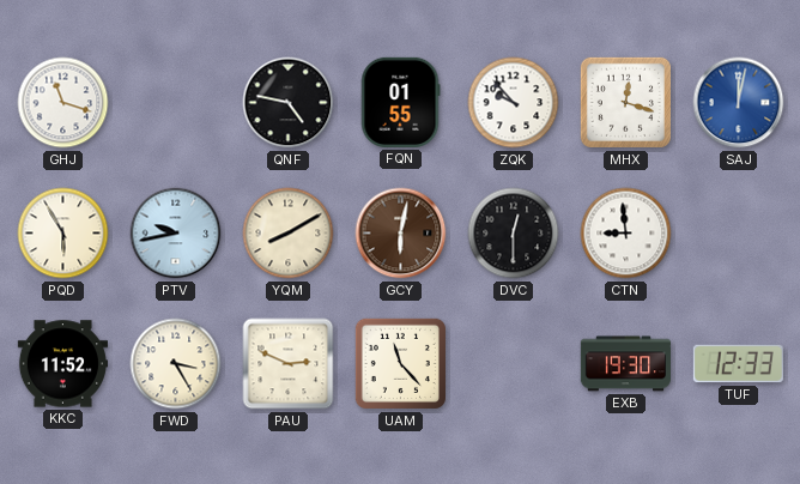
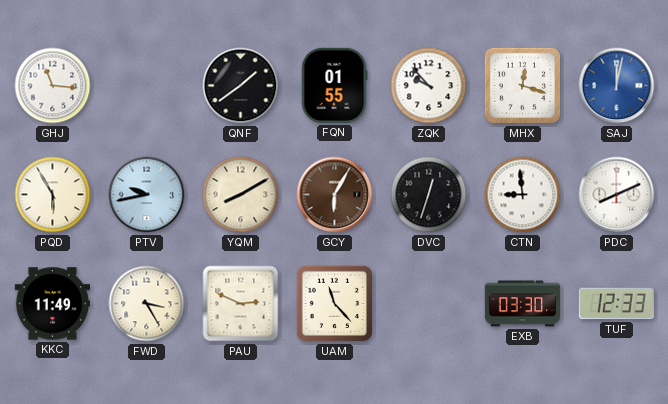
GHJ: 11:18 -> 11:16 (53, 86)
QNF: 4:47 -> 1:39 (241, 86)
GCY: 6:02 -> 6:05 (335, 195)
DVC: 12:30 -> 12:33 (429, 195)
PDC: none -> 8:11 (617, 195)
KKC: 11:52 -> 11:49 (52, 304)
EXB: 19:30 -> 03:30 (522, 304)
